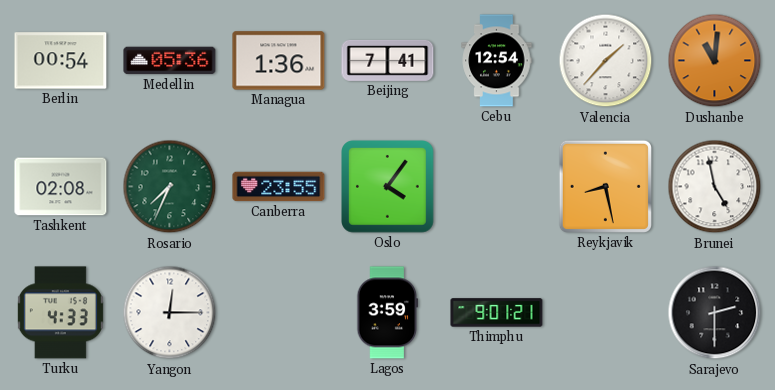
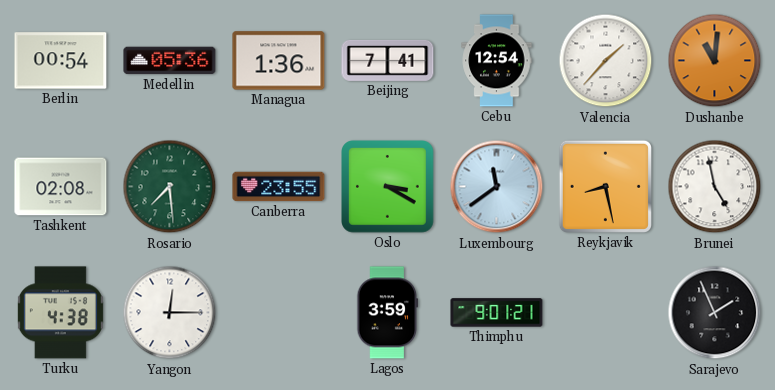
Rosario: 7:34 -> 7:29 (170, 187)
Oslo: 4:06 -> 3:20 (388, 187)
Luxembourg: none -> 11:39 (497, 187)
Turku: 4:33 -> 4:38 (60, 313)
Sarajevo: 2:30 -> 1:56 (715, 313)
